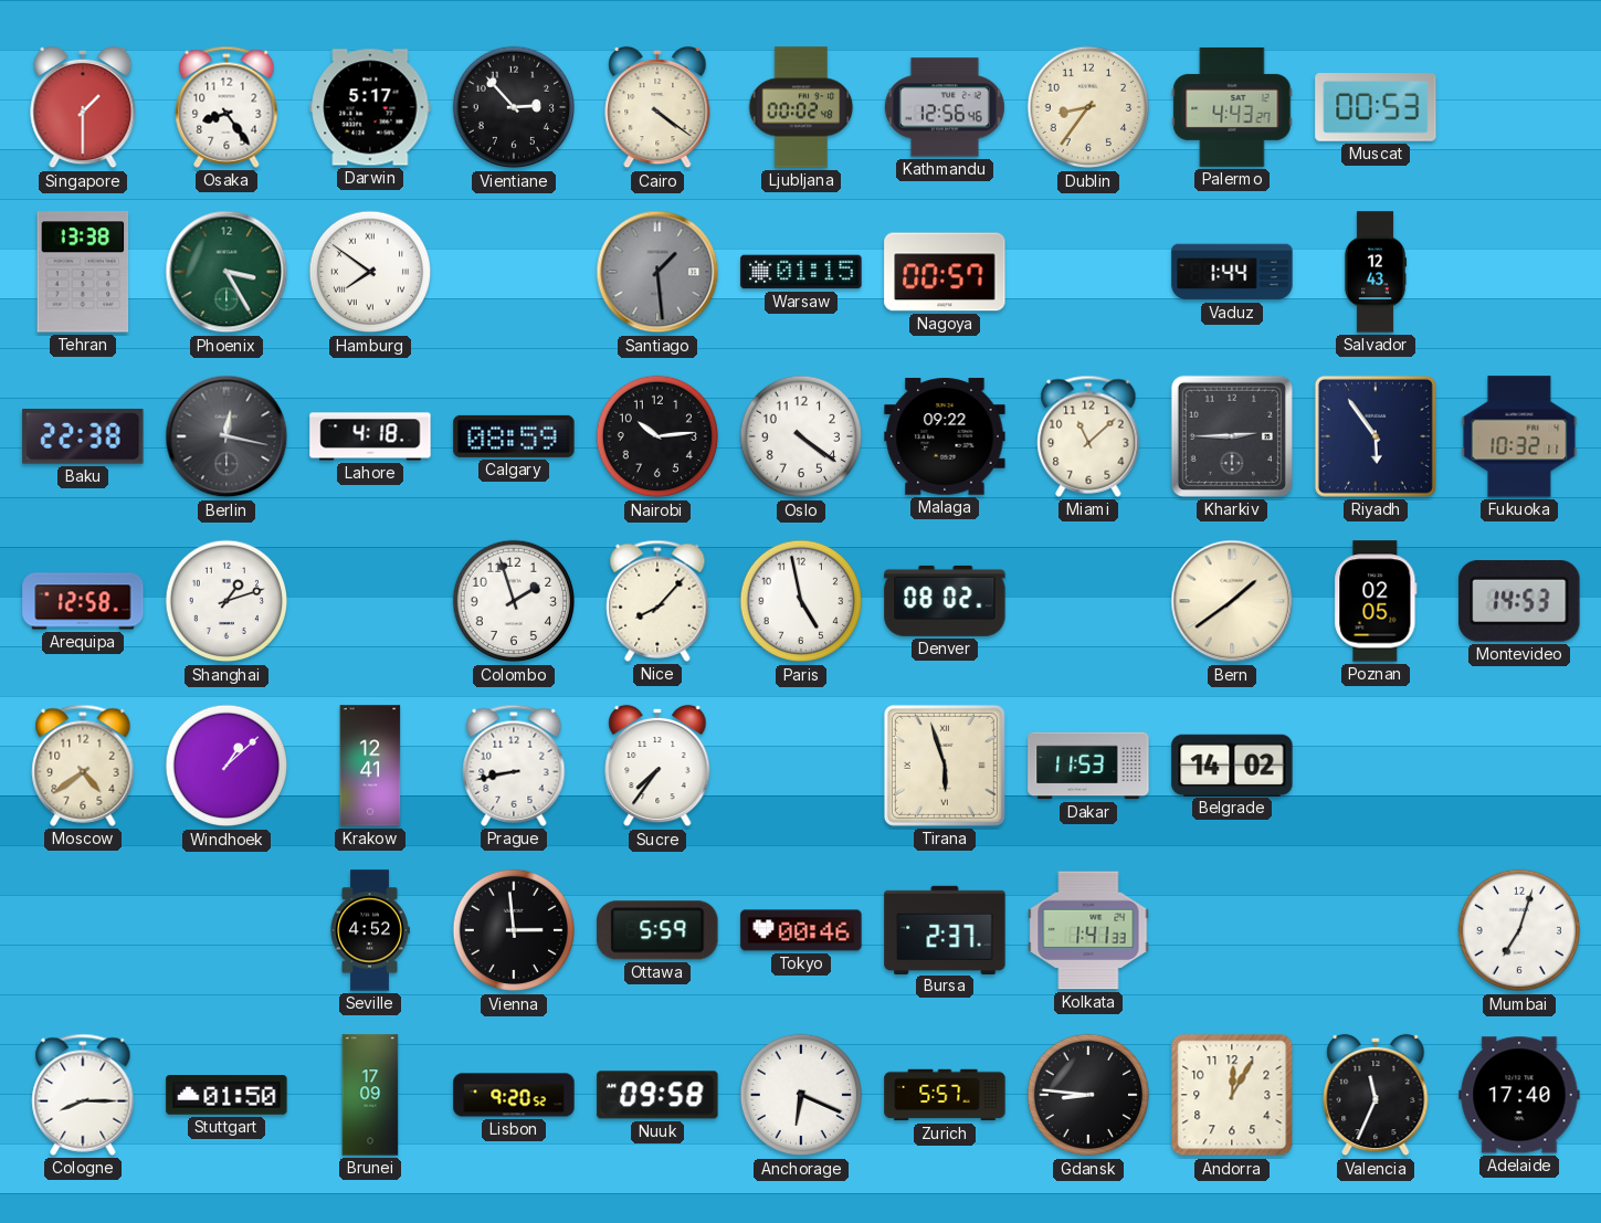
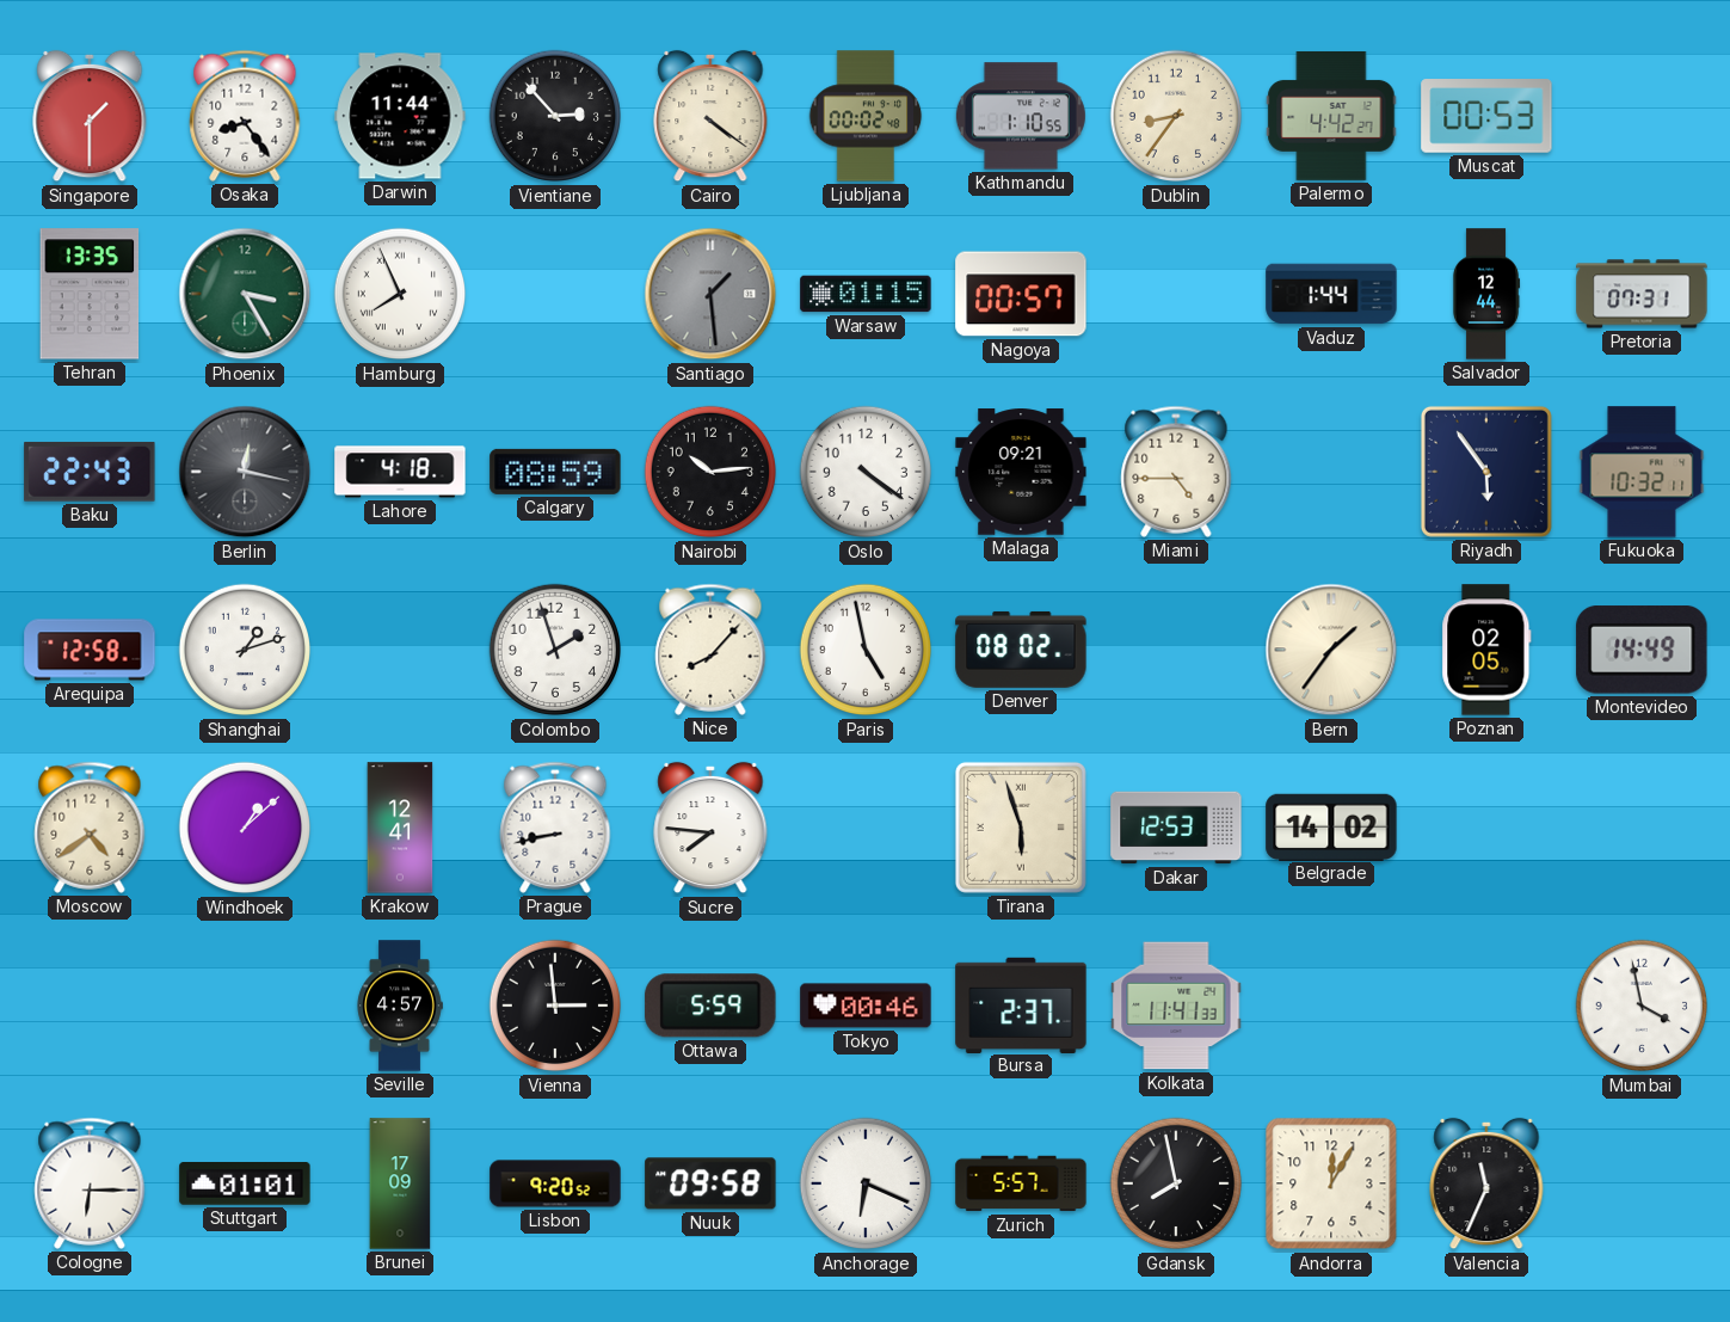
Darwin: 5:17 -> 11:44 (400, 116)
Kathmandu: 12:56 -> 1:10 (1021, 116)
Palermo: 4:43 -> 4:42 (1331, 116)
Tehran: 13:38 -> 13:35 (90, 294)
Hamburg: 7:51 -> 7:56 (400, 294)
Salvador: 12:43 -> 12:44 (1486, 294)
Pretoria: none -> 07:31 (1642, 294)
Baku: 22:38 -> 22:43 (90, 472)
Malaga: 09:22 -> 09:21 (1021, 472)
Miami: 11:08 -> 4:45 (1176, 472)
Kharkiv: 2:45 -> none (1232, 436)
Bern: 1:39 -> 1:36 (1331, 650)
Montevideo: 14:53 -> 14:49 (1642, 650)
Sucre: 7:36 -> 7:46 (710, 828)
Dakar: 11:53 -> 12:53 (1176, 828)
Seville: 4:52 -> 4:57 (400, 1006)
Kolkata: 1:41 -> 11:41 (1176, 1006)
Mumbai: 7:03 -> 3:58 (1642, 1006)
Cologne: 8:15 -> 6:15 (90, 1183)
Stuttgart: 01:50 -> 01:01 (245, 1185)
Gdansk: 8:46 -> 7:58 (1176, 1183)
Adelaide: 17:40 -> none (1519, 1095)
